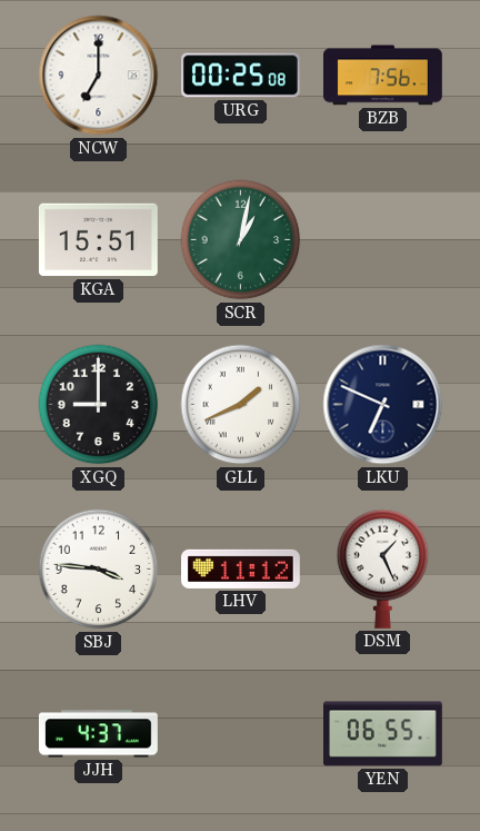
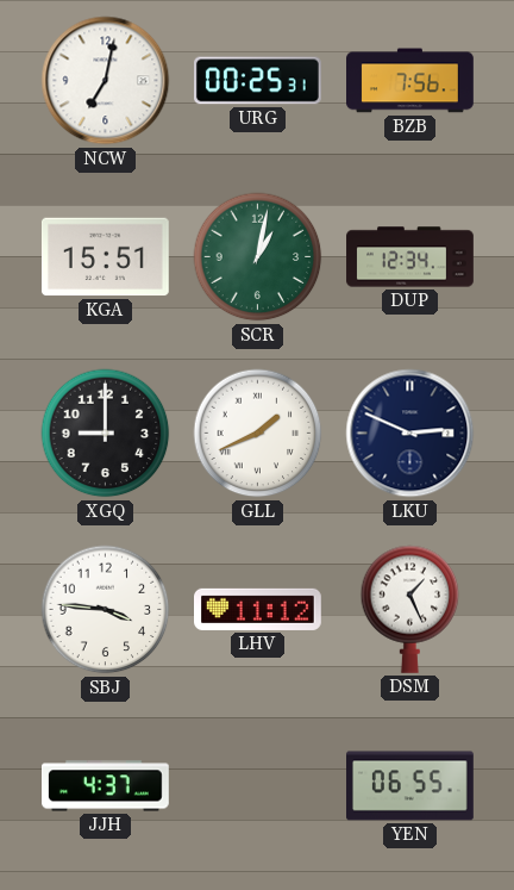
NCW: 7:00 -> 7:02 (106, 81)
URG: 00:25:08 -> 00:25:31 (258, 81)
DUP: none -> 12:34 (410, 257)
LKU: 6:49 -> 2:49 (410, 434)
